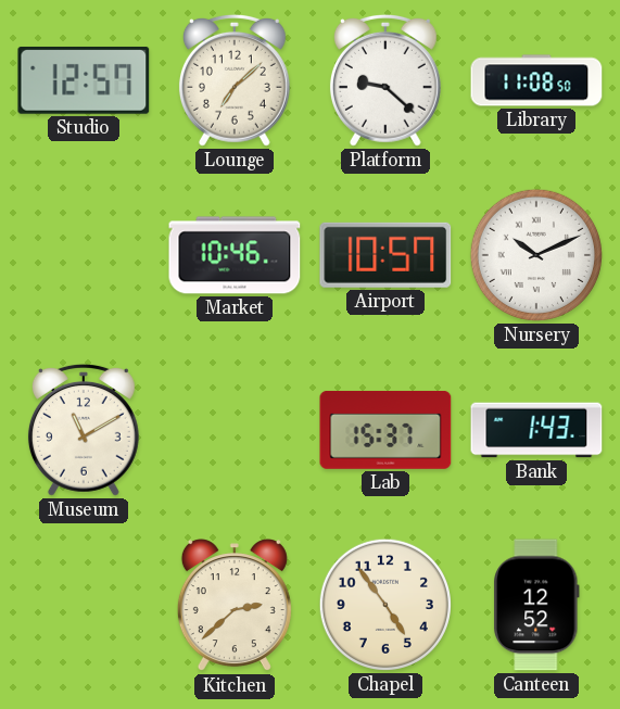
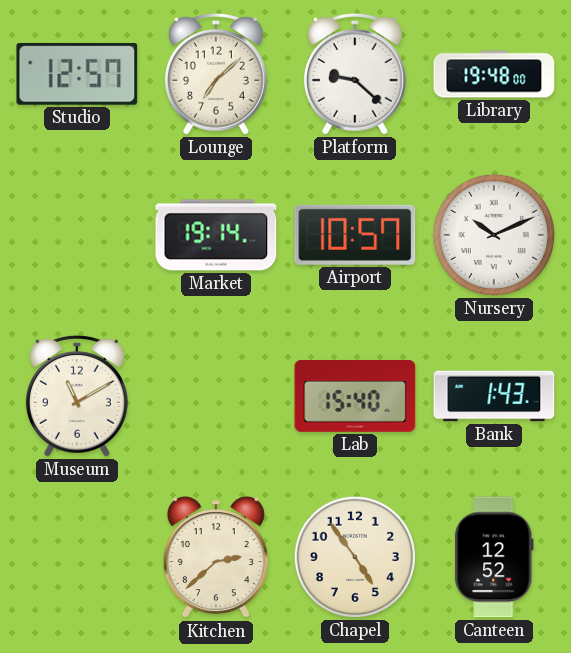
Library: 11:08 -> 19:48 (494, 74)
Market: 10:46 -> 19:14 (216, 235)
Lab: 15:37 -> 15:40 (355, 396)
